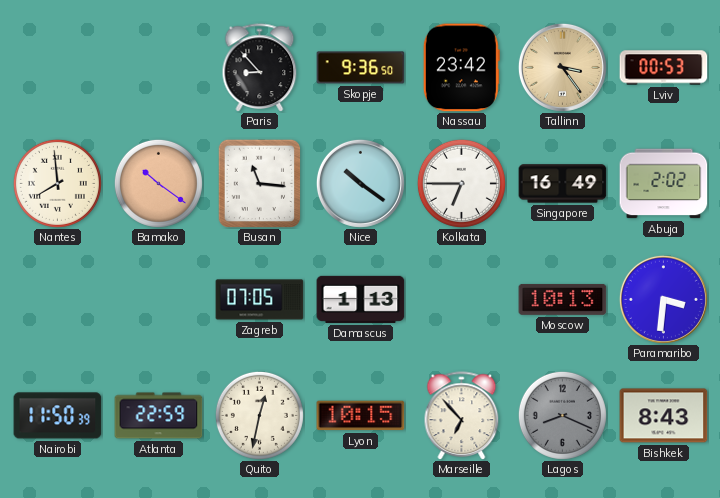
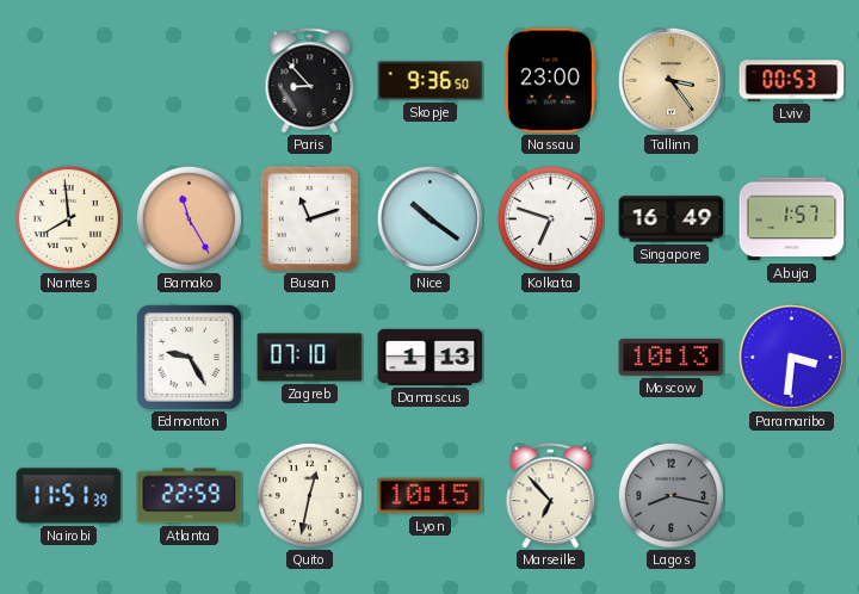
Nassau: 23:42 -> 23:00 (550, 81)
Bamako: 10:21 -> 11:25 (189, 218)
Busan: 11:16 -> 11:12 (309, 218)
Kolkata: 6:45 -> 6:48 (550, 218)
Abuja: 2:02 -> 1:57 (792, 219)
Edmonton: none -> 9:25 (189, 357)
Zagreb: 07:05 -> 07:10 (310, 358)
Nairobi: 11:50 -> 11:51 (69, 496)
Lagos: 8:19 -> 8:17 (670, 495)
Bishkek: 8:43 -> none (664, 416)
